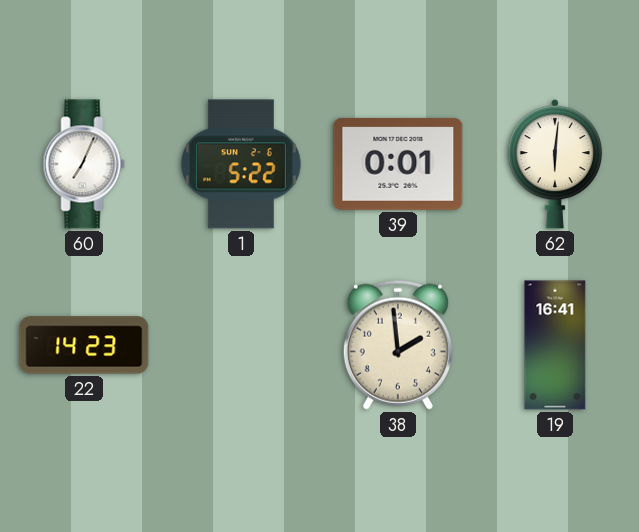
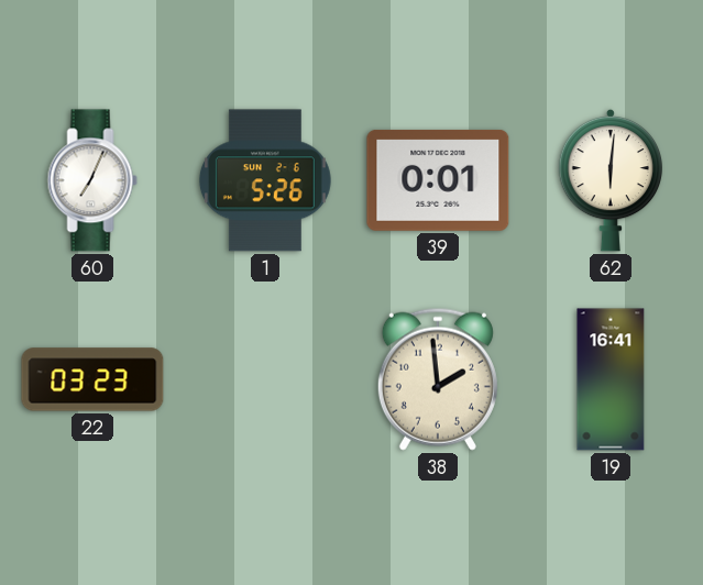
1: 5:22 -> 5:26 (265, 180)
22: 14:23 -> 03:23 (92, 379)
